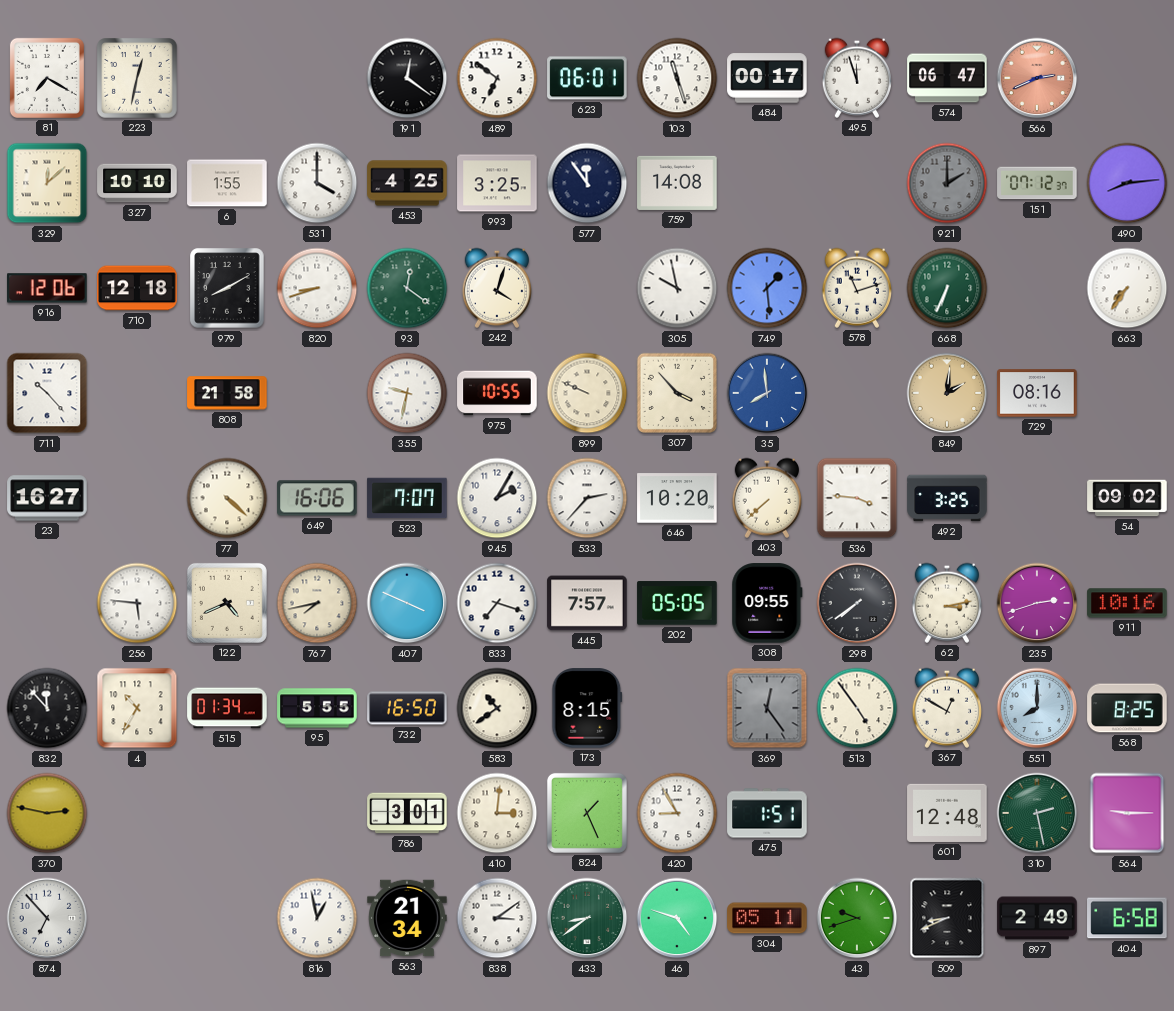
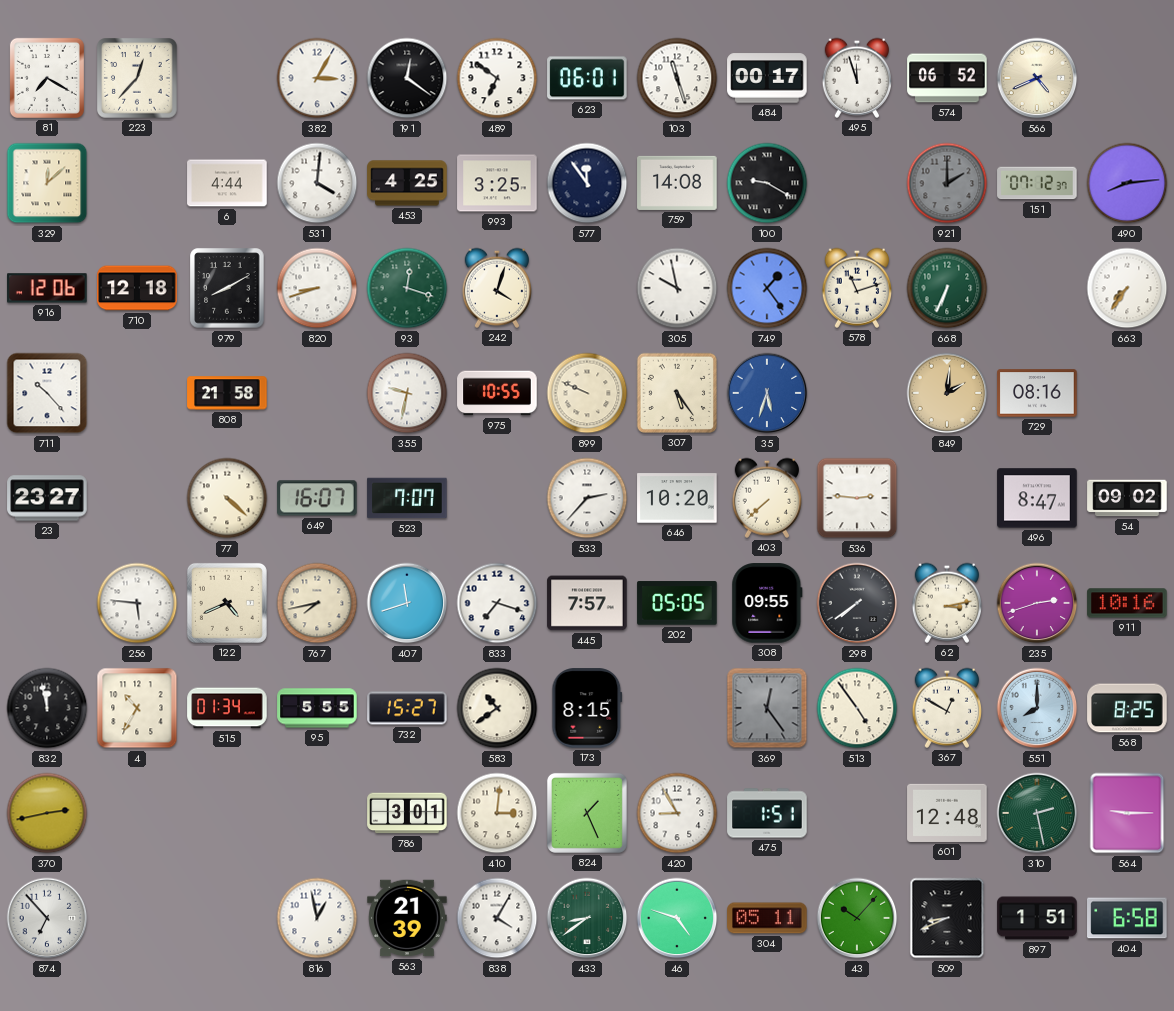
223: 12:32 -> 12:37 (137, 78)
382: none -> 3:05 (317, 78)
574: 06:47 -> 06:52 (947, 78)
566: 2:41 -> 4:41 (1037, 78)
566 dial: salmon -> cream (1037, 78)
327: 10:10 -> none (137, 183)
6: 1:55 -> 4:44 (227, 183)
531: 4:00 -> 4:01 (317, 183)
100: none -> 9:20 (767, 183)
93: 12:21 -> 12:18 (407, 288)
749: 1:29 -> 1:24 (767, 288)
307: 3:53 -> 5:24 (677, 393)
35: 7:59 -> 5:33 (767, 393)
23: 16:27 -> 23:27 (47, 498)
649: 16:06 -> 16:07 (317, 498)
945: 2:05 -> none (497, 498)
536: 3:46 -> 2:46 (857, 498)
492: 3:25 -> none (947, 498)
496: none -> 8:47 (1037, 498)
407: 3:49 -> 11:42 (407, 603)
832: 11:53 -> 11:58 (47, 708)
732: 16:50 -> 15:27 (407, 708)
370: 2:47 -> 2:43 (47, 813)
563: 21:34 -> 21:39 (407, 918)
838: 3:09 -> 4:05 (497, 918)
43: 9:42 -> 10:07 (857, 918)
897: 2:49 -> 1:51 (1037, 918)
